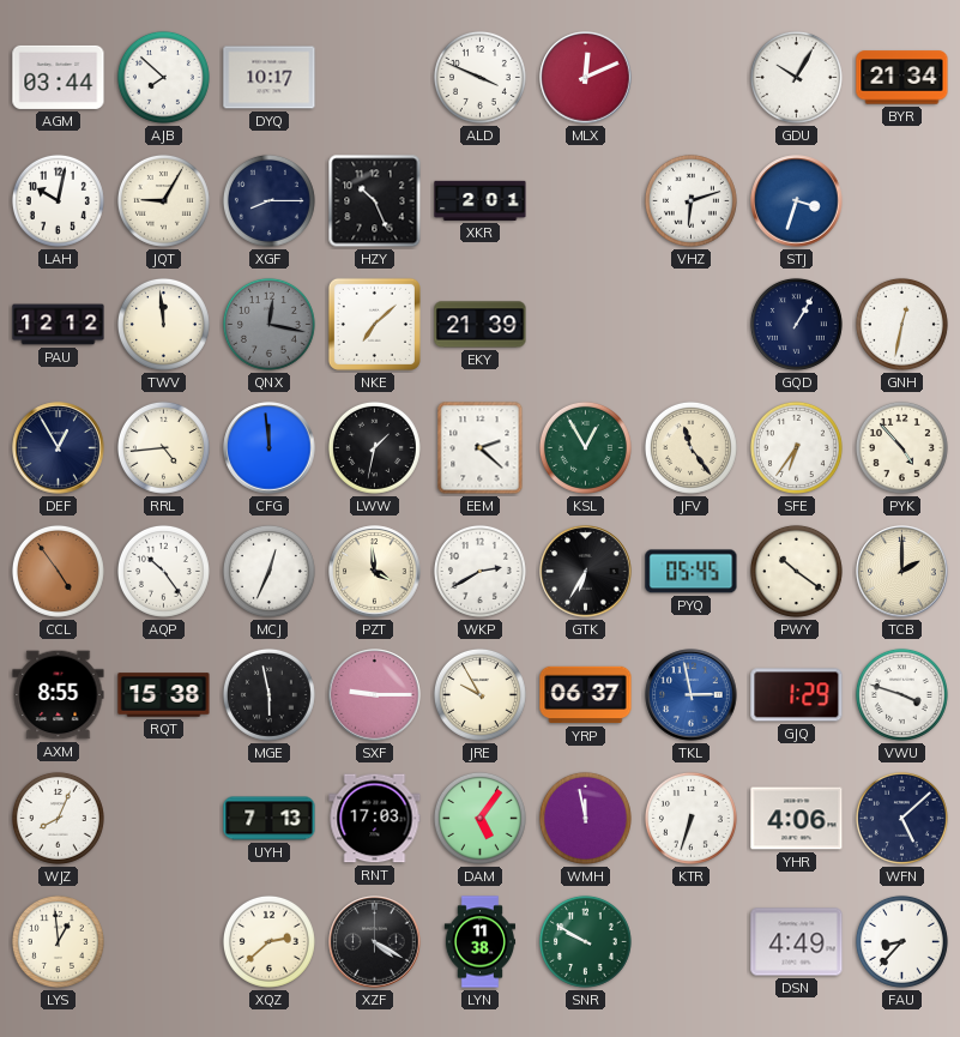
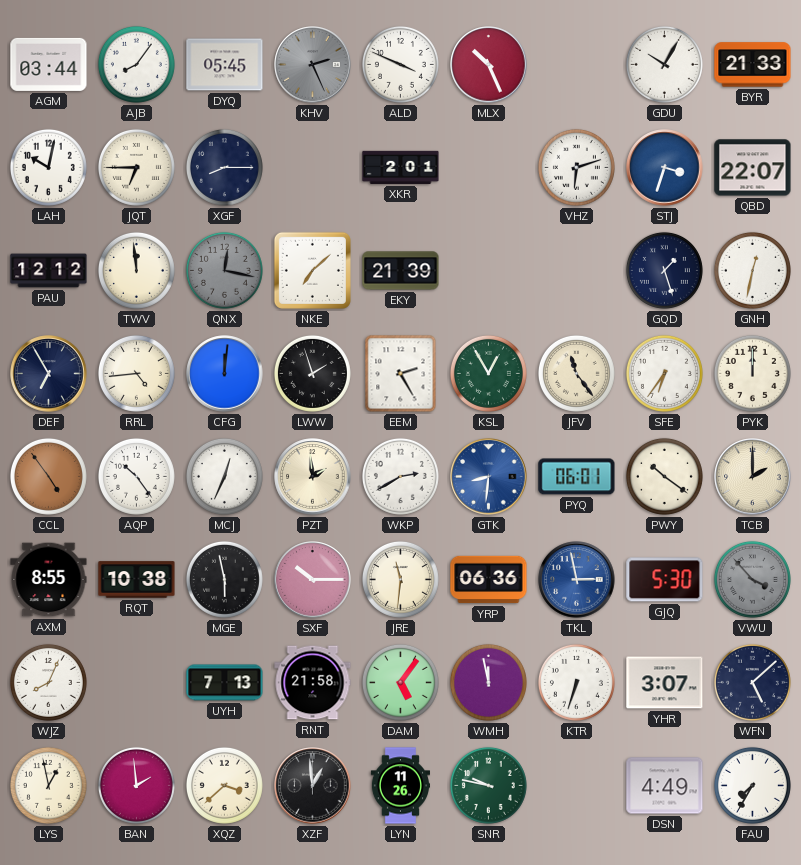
AJB: 7:52 -> 8:06 (136, 64)
DYQ: 10:17 -> 05:45 (225, 65)
KHV: none -> 2:26 (313, 65)
MLX: 12:11 -> 10:26 (489, 65)
BYR: 21:34 -> 21:33 (753, 65)
JQT: 9:05 -> 6:45 (136, 167)
HZY: 10:26 -> none (375, 201)
QBD: none -> 22:07 (753, 168)
GQD: 1:05 -> 1:27 (664, 270)
DEF: 12:55 -> 6:55 (49, 374)
CFG: 11:59 -> 12:01 (225, 374)
LWW: 1:32 -> 1:57 (312, 373)
EEM: 2:22 -> 2:25 (401, 374)
PYK: 4:53 -> 12:00 (752, 373)
PZT: 3:59 -> 1:59 (313, 477)
GTK: 6:35 -> 8:31 (489, 477)
GTK dial: black -> blue (489, 477)
PYQ: 05:45 -> 06:01 (577, 477)
RQT: 15:38 -> 10:38 (137, 580)
SXF: 9:15 -> 10:15 (313, 580)
JRE: 9:55 -> 11:31 (400, 579)
YRP: 06:37 -> 06:36 (489, 580)
GJQ: 1:29 -> 5:30 (665, 580)
VWU: 3:48 -> 3:53 (752, 579)
VWU dial: white -> grey (752, 579)
RNT: 17:03 -> 21:58 (313, 683)
YHR: 4:06 -> 3:07 (665, 683)
LYS: 12:59 -> 12:58 (48, 785)
BAN: none -> 1:59 (136, 785)
XQZ: 2:38 -> 3:38 (224, 785)
XZF: 4:20 -> 12:59 (313, 786)
LYN: 11:38 -> 11:26 (400, 786)
SNR: 9:50 -> 9:47 (488, 785)
FAU: 8:37 -> 7:35 (752, 785)
